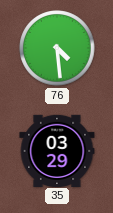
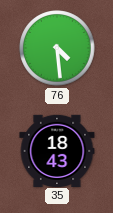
35: 03:29 -> 18:43 (57, 150)
